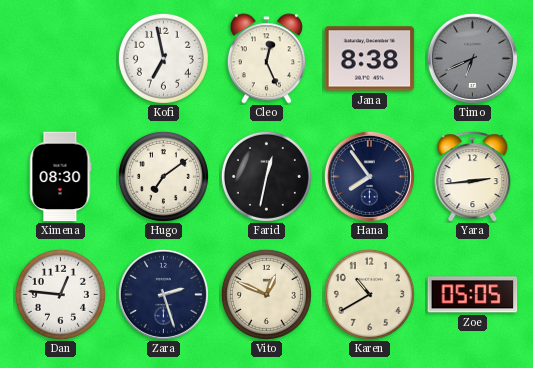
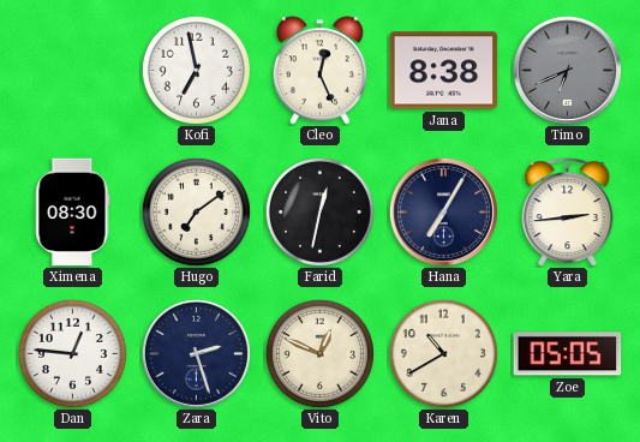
Hana: 7:54 -> 7:05 (443, 211)
